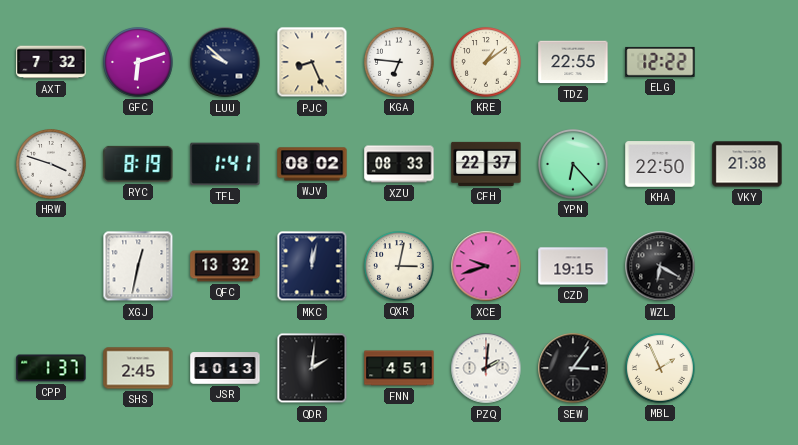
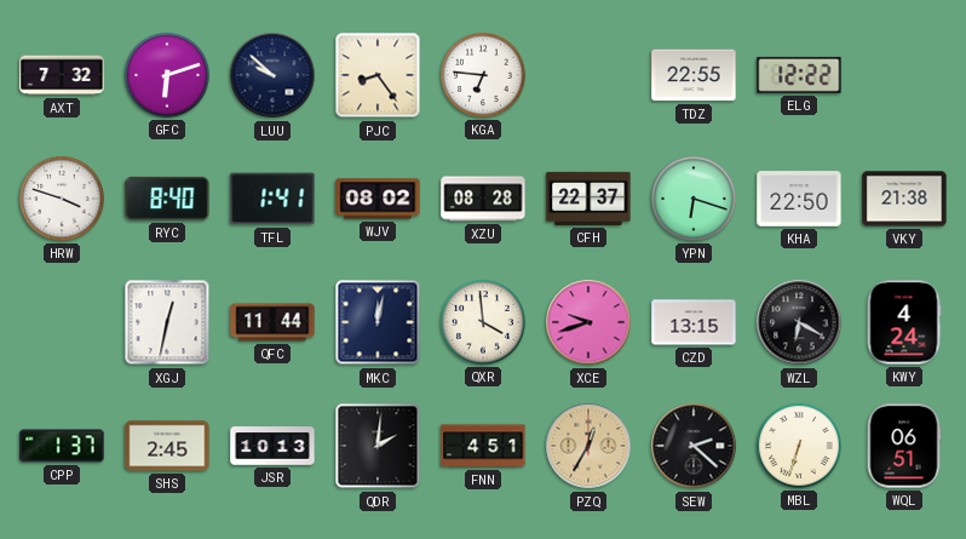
PJC: 8:26 -> 8:24 (378, 75)
KRE: 1:09 -> none (486, 62)
RYC: 8:19 -> 8:40 (167, 199)
XZU: 08:33 -> 08:28 (483, 199)
YPN: 6:23 -> 6:18 (694, 199)
QFC: 13:32 -> 11:44 (272, 322)
QXR: 3:02 -> 3:59 (483, 322)
CZD: 19:15 -> 13:15 (694, 322)
KWY: none -> 4:24 (904, 322)
PZQ: 2:01 -> 12:35 (588, 446)
PZQ dial: white -> champagne (588, 446)
SEW: 3:06 -> 2:22 (694, 446)
MBL: 1:56 -> 6:33 (799, 446)
WQL: none -> 06:51 (904, 446)
